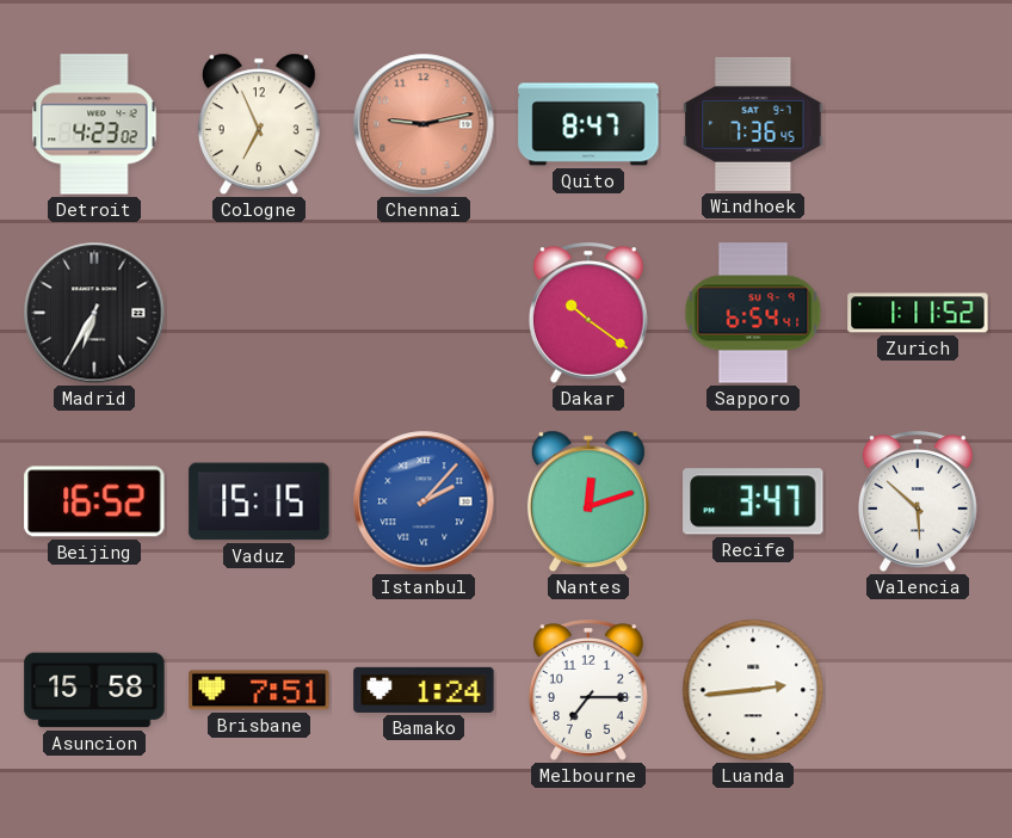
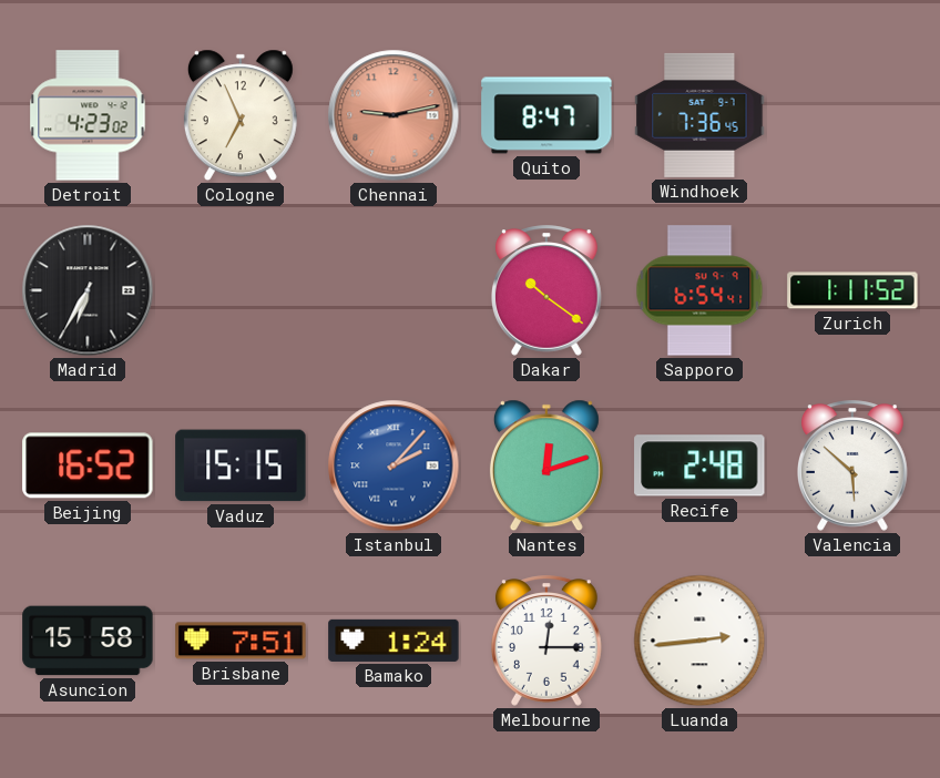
Recife: 3:47 -> 2:48 (699, 465)
Melbourne: 7:15 -> 12:15 (548, 641)
